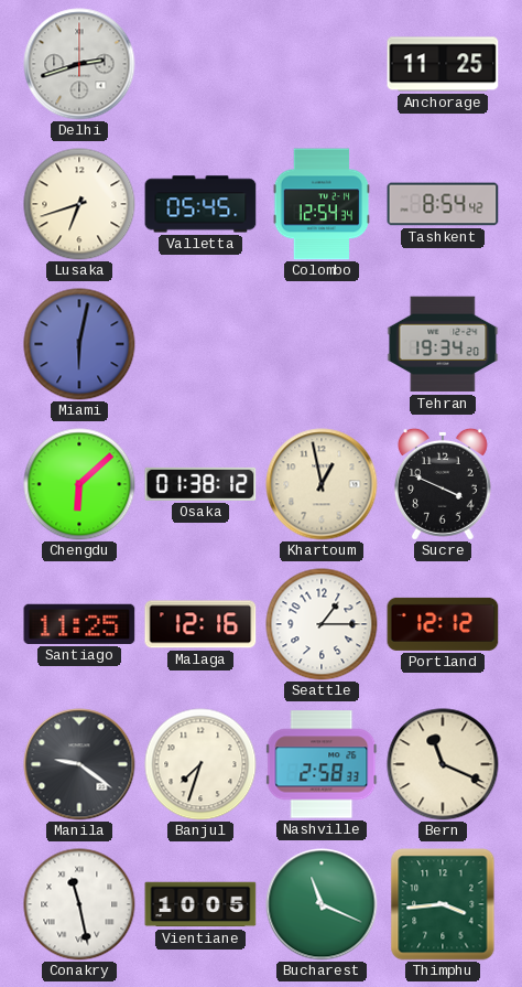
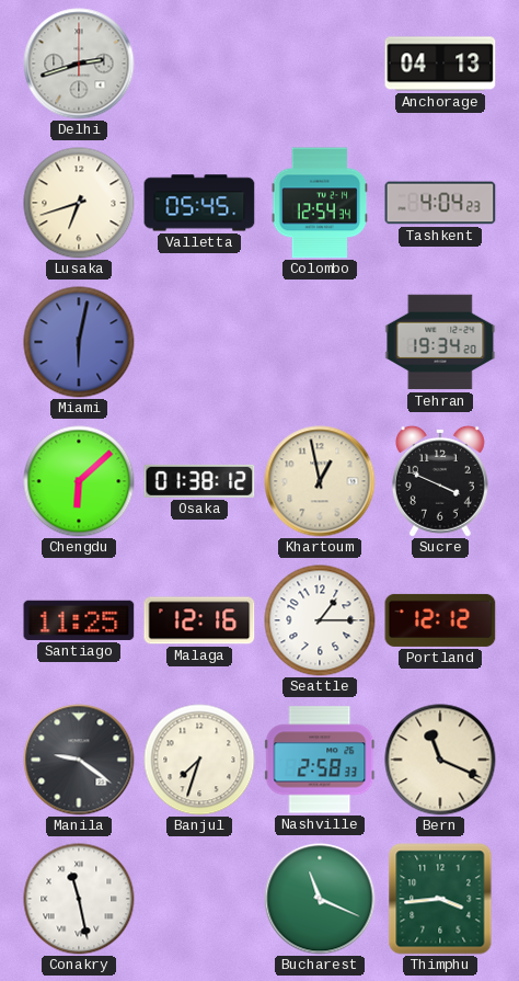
Anchorage: 11:25 -> 04:13 (440, 64)
Tashkent: 8:54 -> 4:04 (440, 203)
Vientiane: 10:05 -> none (200, 904)
